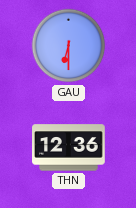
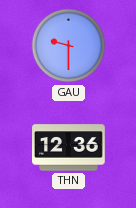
GAU: 6:30 -> 9:30 (69, 46)
